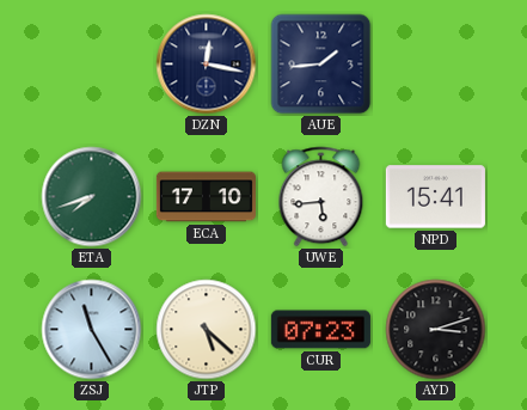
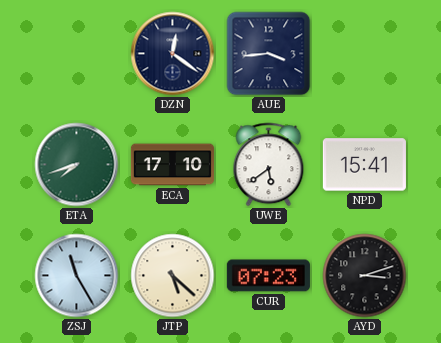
DZN: 12:17 -> 12:21 (173, 54)
AUE: 1:44 -> 3:44 (269, 54)
UWE: 5:44 -> 5:39 (269, 165)
